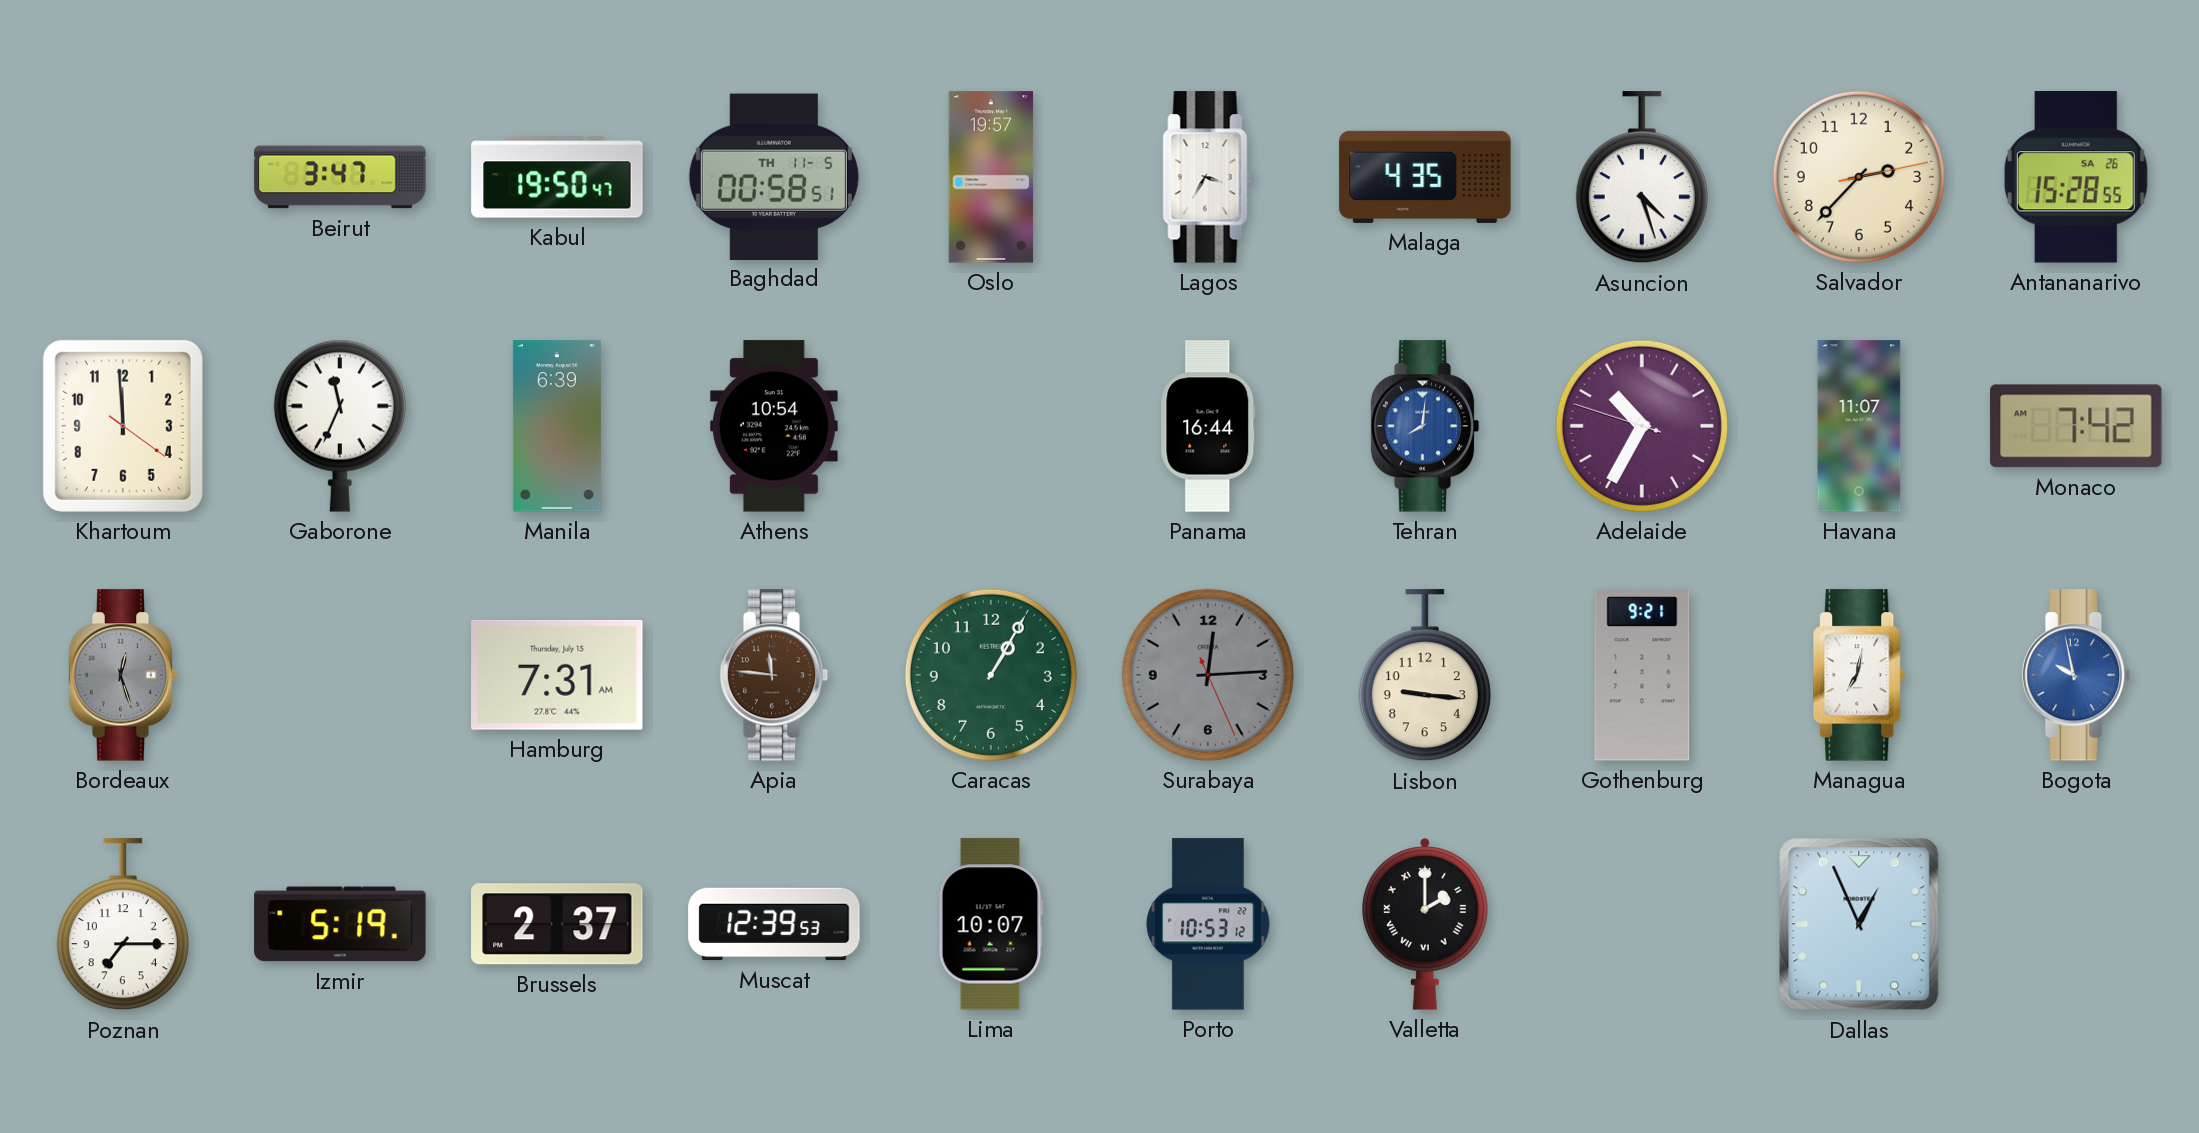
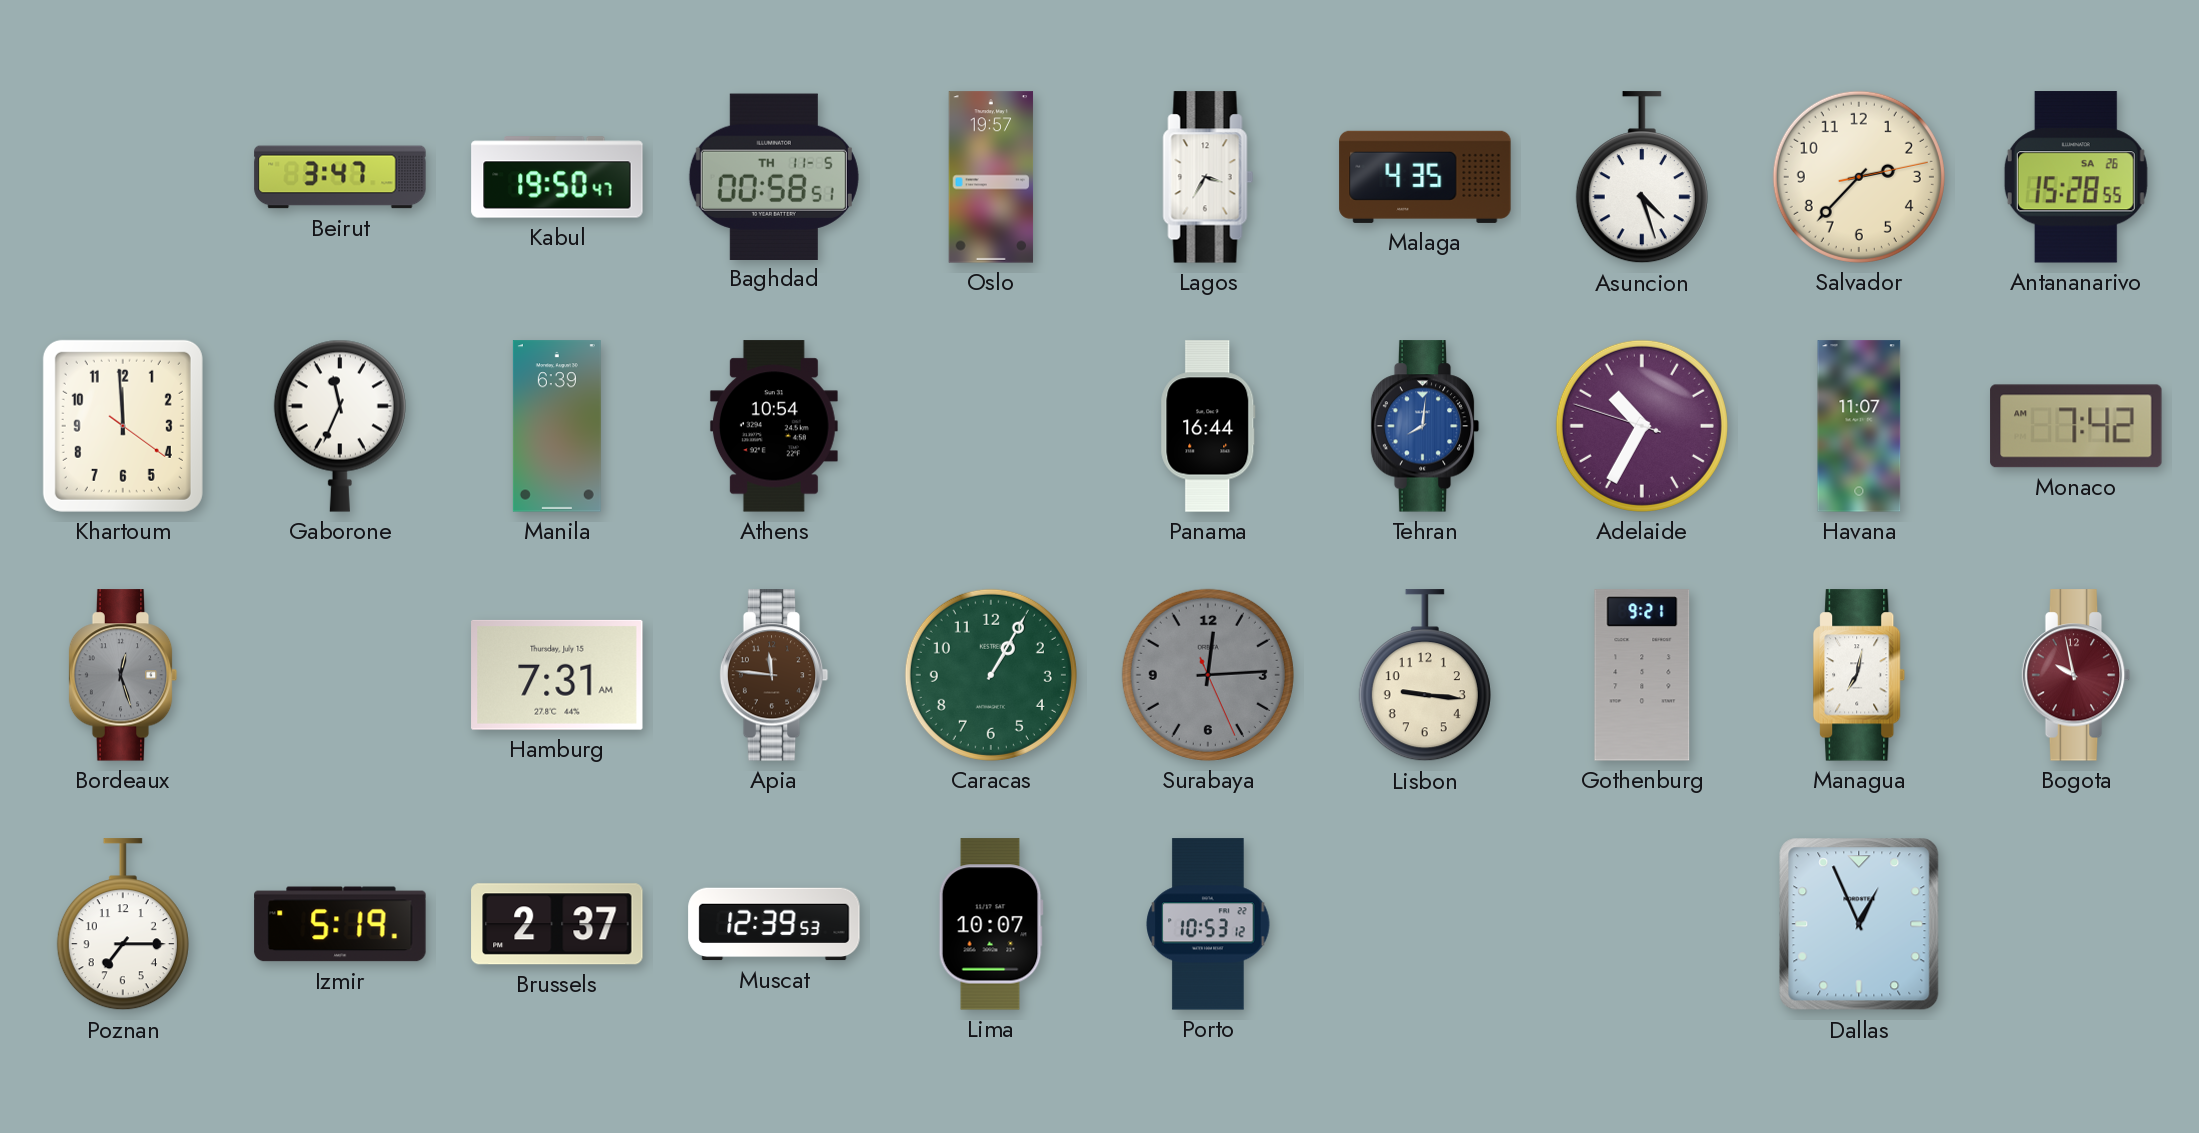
Bogota dial: blue -> burgundy (2076, 675)
Valletta: 2:00 -> none (1426, 924)
